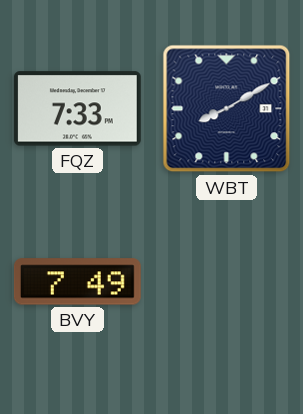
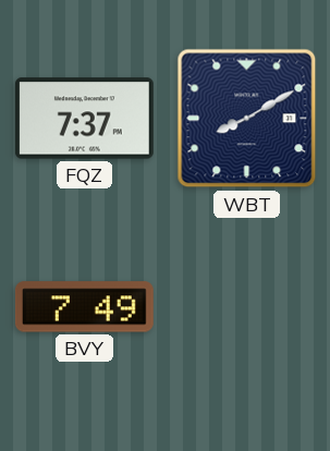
FQZ: 7:33 -> 7:37 (84, 119)
